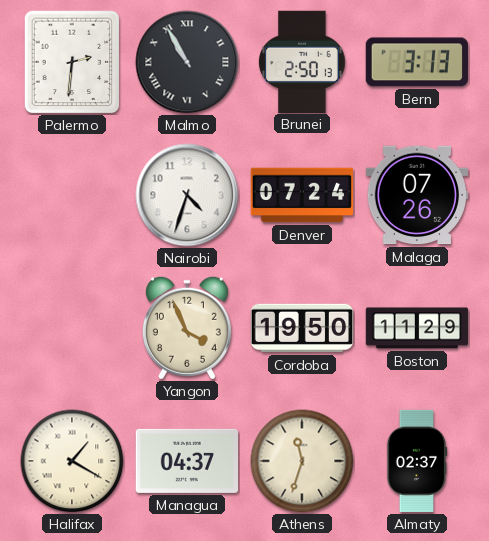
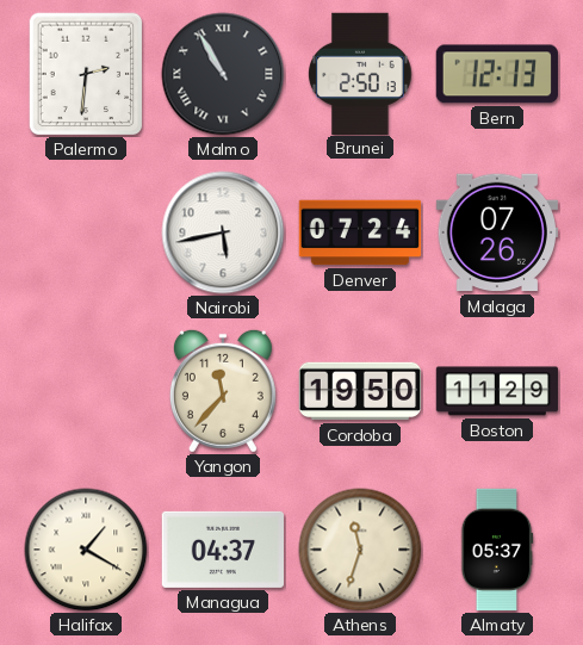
Bern: 3:13 -> 12:13 (496, 74)
Nairobi: 4:33 -> 5:43 (223, 232)
Yangon: 3:56 -> 11:37 (223, 391)
Almaty: 02:37 -> 05:37 (497, 550)
